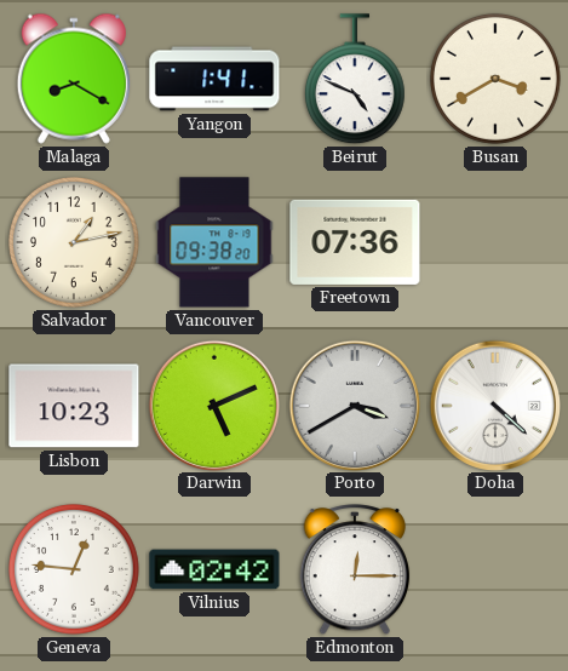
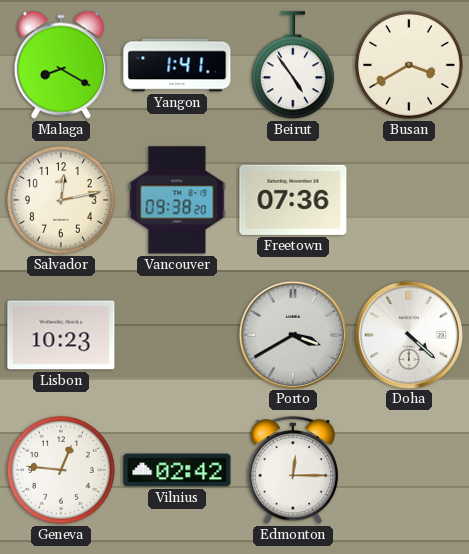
Beirut: 4:49 -> 4:54 (293, 66)
Salvador: 1:13 -> 12:13 (61, 200)
Darwin: 5:11 -> none (213, 405)
